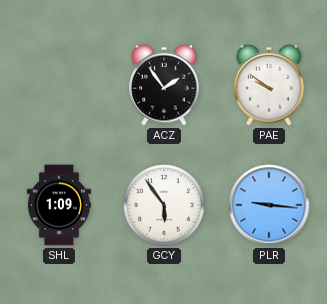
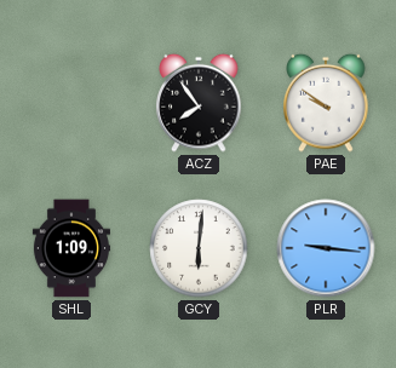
ACZ: 1:54 -> 7:54 (199, 103)
GCY: 5:54 -> 6:01 (199, 248)
